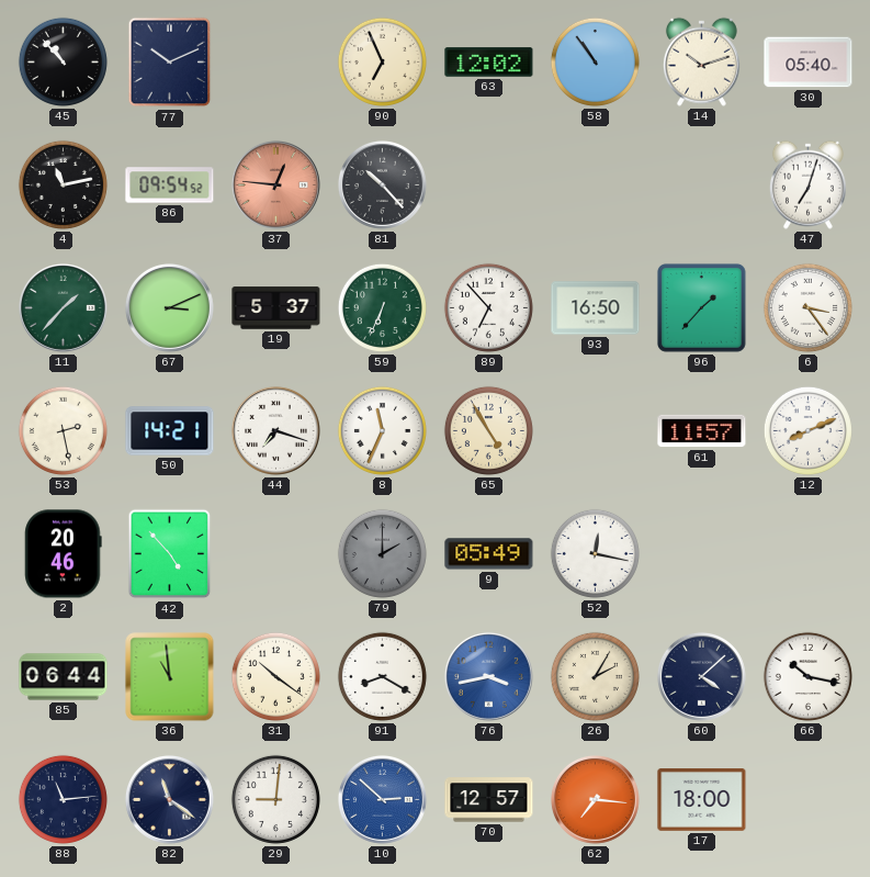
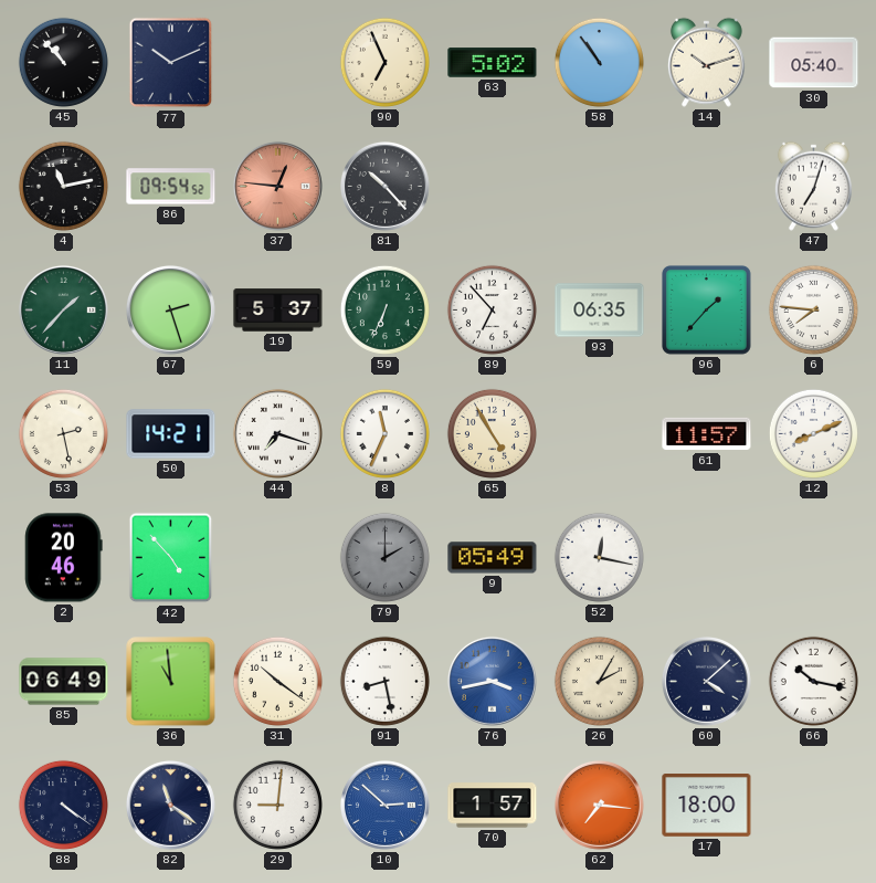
63: 12:02 -> 5:02 (493, 63)
67: 3:11 -> 2:27 (170, 309)
93: 16:50 -> 06:35 (600, 311)
6: 3:24 -> 7:46 (813, 309)
85: 06:44 -> 06:49 (64, 682)
91: 8:20 -> 8:28 (384, 681)
88: 11:14 -> 4:21 (63, 805)
70: 12:57 -> 1:57 (493, 806)
